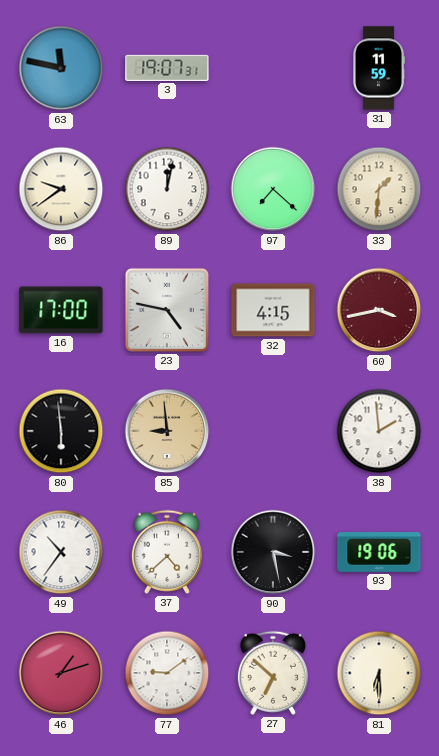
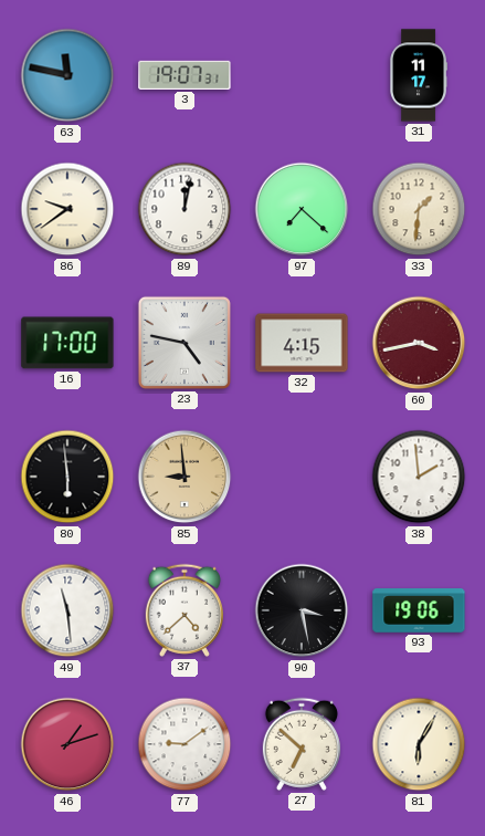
31: 11:59 -> 11:17 (418, 75)
49: 10:36 -> 11:29 (67, 610)
81: 6:30 -> 6:05 (419, 744)
